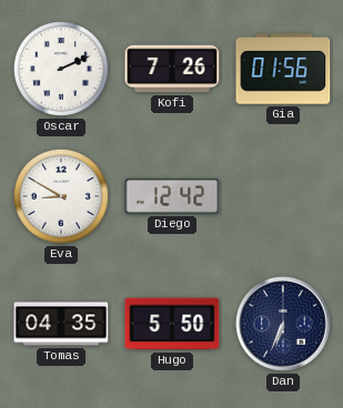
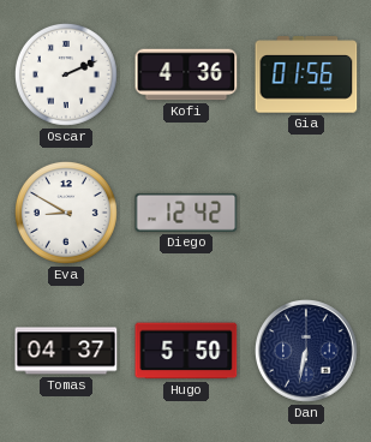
Kofi: 7:26 -> 4:36 (186, 74)
Tomas: 04:35 -> 04:37 (66, 351)
Dan: 6:34 -> 6:32 (307, 352)
